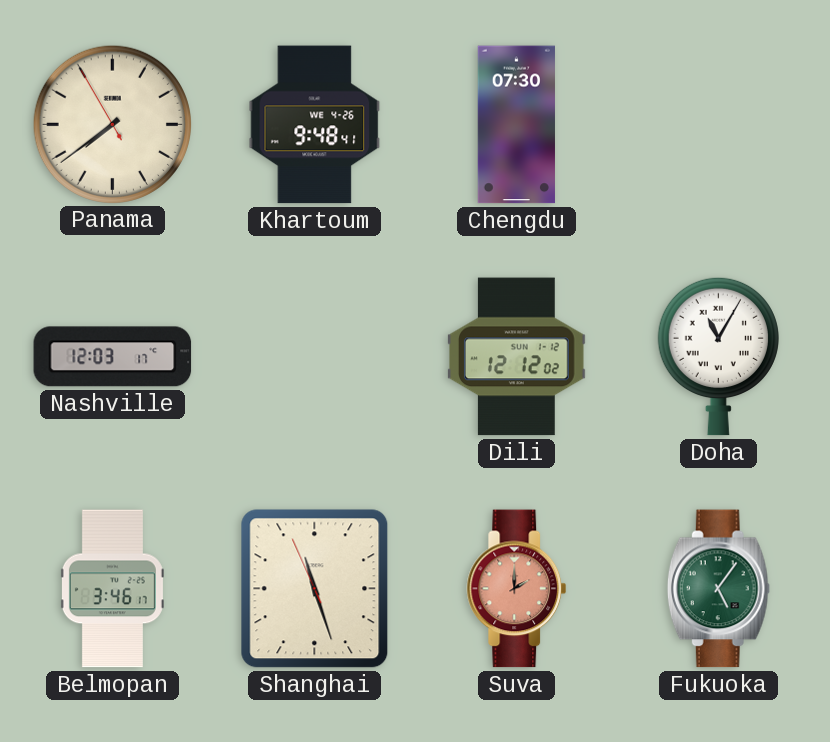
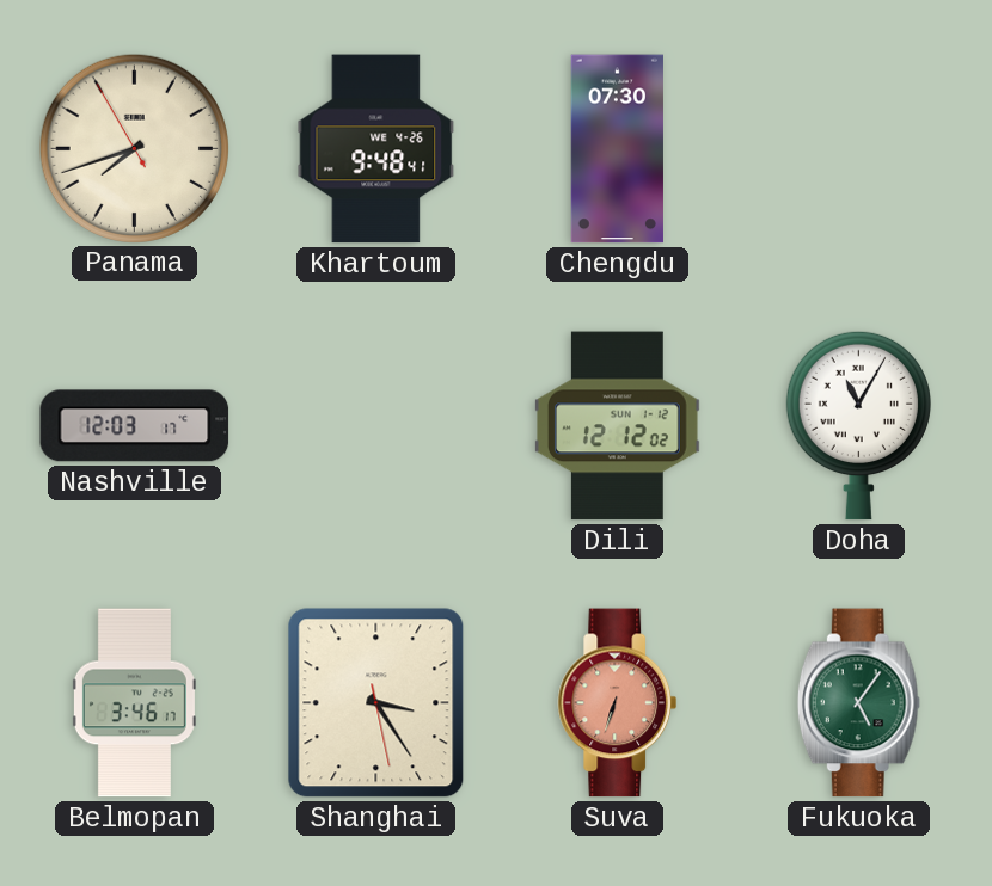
Panama: 7:38 -> 7:41 (134, 148)
Shanghai: 11:26 -> 3:24 (376, 703)
Suva: 2:00 -> 6:33 (618, 703)
